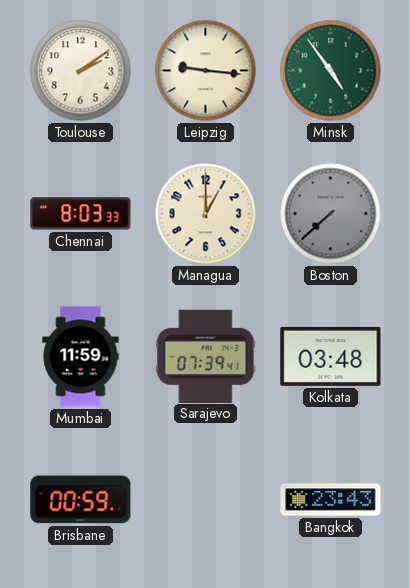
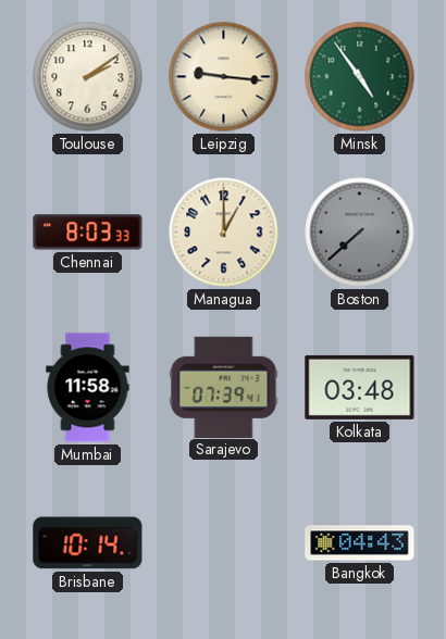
Mumbai: 11:59 -> 11:58 (88, 388)
Brisbane: 00:59 -> 10:14 (88, 543)
Bangkok: 23:43 -> 04:43 (360, 543)
